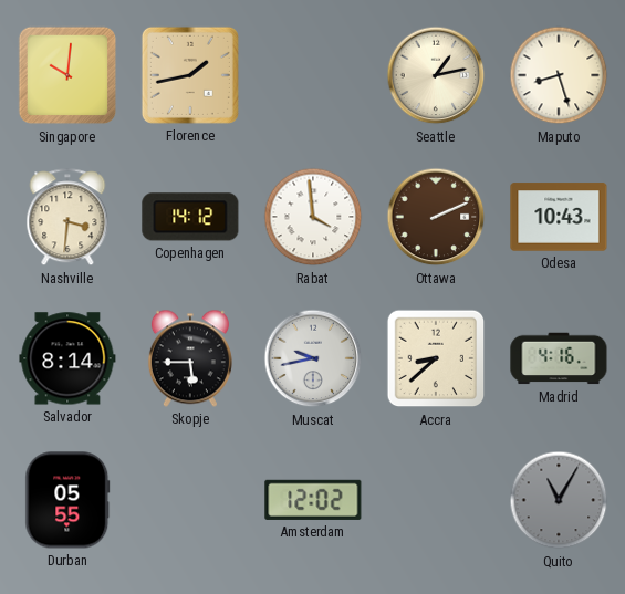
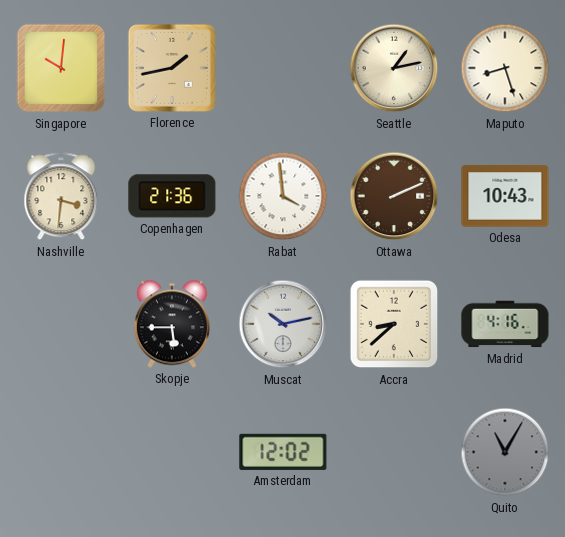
Copenhagen: 14:12 -> 21:36 (172, 196)
Salvador: 8:14 -> none (67, 358)
Muscat: 9:43 -> 10:13 (283, 324)
Durban: 05:55 -> none (67, 500)
